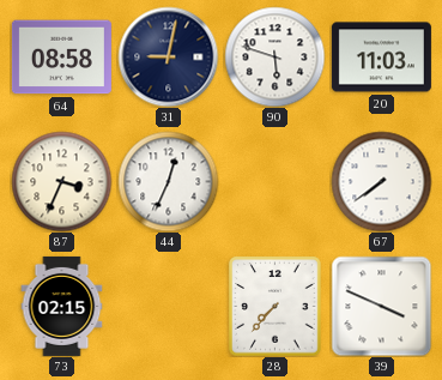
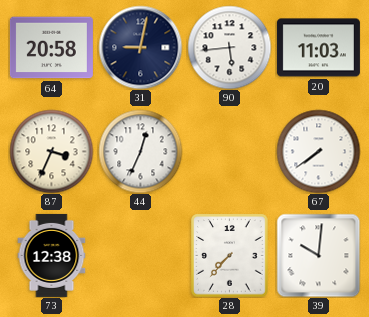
64: 08:58 -> 20:58 (51, 48)
90: 5:48 -> 5:44 (229, 47)
73: 02:15 -> 12:38 (52, 255)
39: 3:49 -> 10:01 (318, 255)
